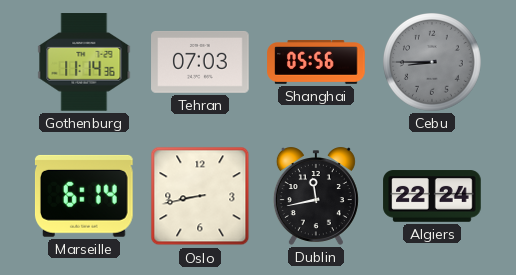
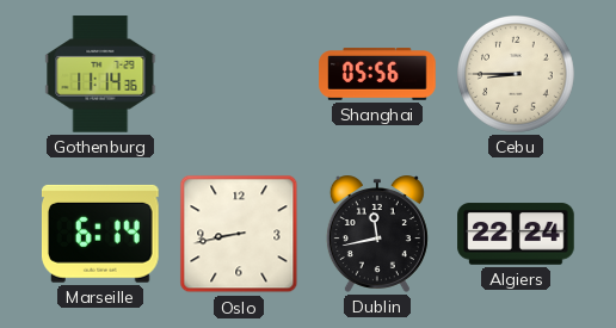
Tehran: 07:03 -> none (200, 62)
Cebu dial: grey -> cream (517, 75)
